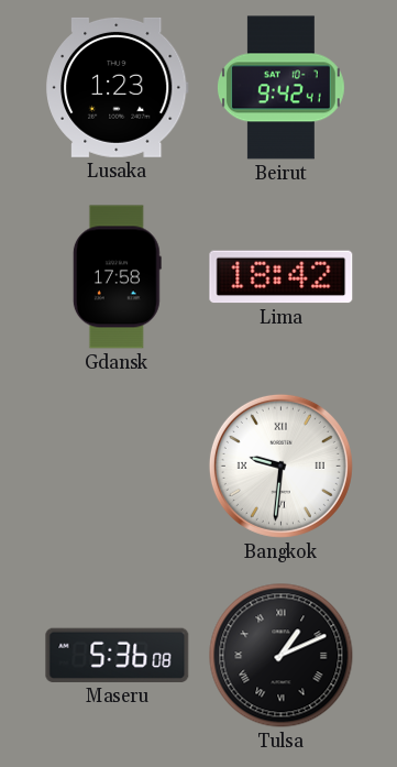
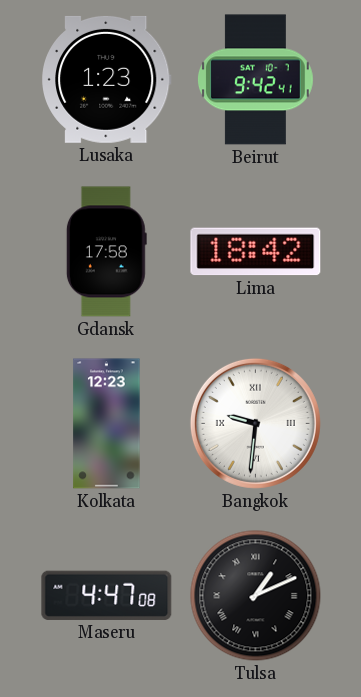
Kolkata: none -> 12:23 (107, 424)
Maseru: 5:36 -> 4:47 (107, 595)
